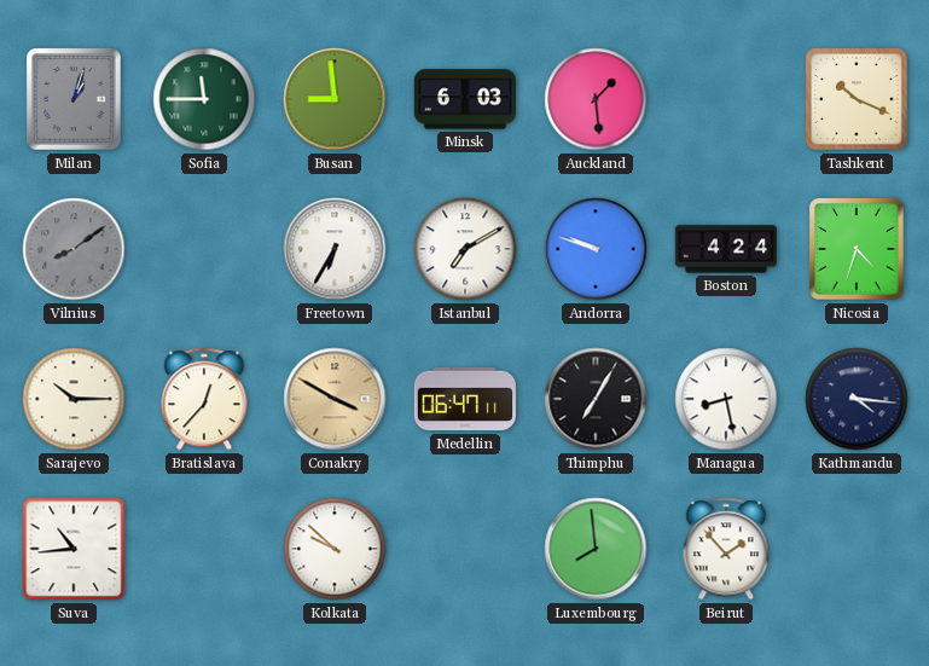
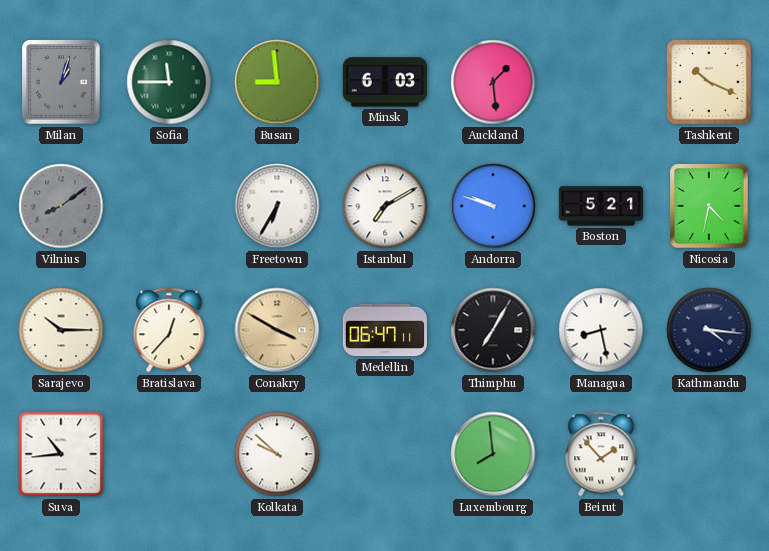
Boston: 4:24 -> 5:21 (601, 206)
Nicosia: 4:33 -> 4:32 (709, 206)
